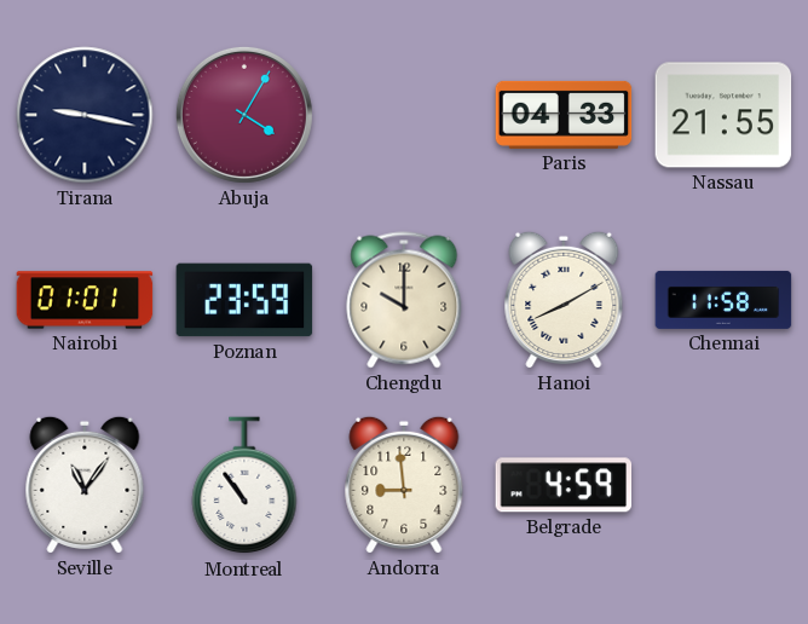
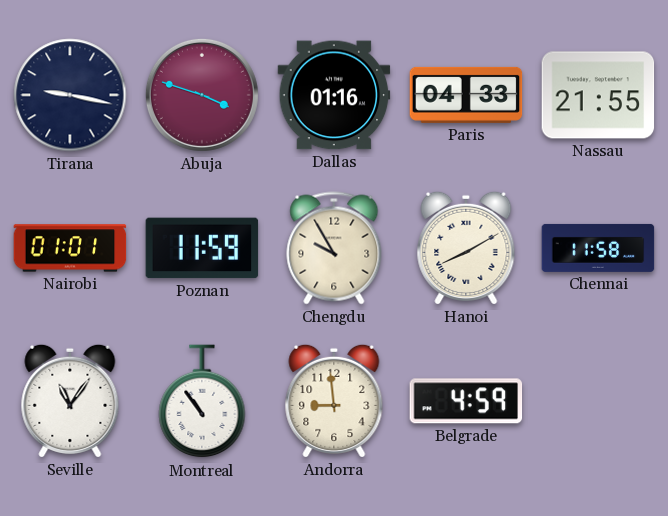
Abuja: 4:05 -> 3:48 (202, 95)
Dallas: none -> 01:16 (334, 95)
Poznan: 23:59 -> 11:59 (202, 248)
Chengdu: 10:00 -> 9:55 (334, 248)
